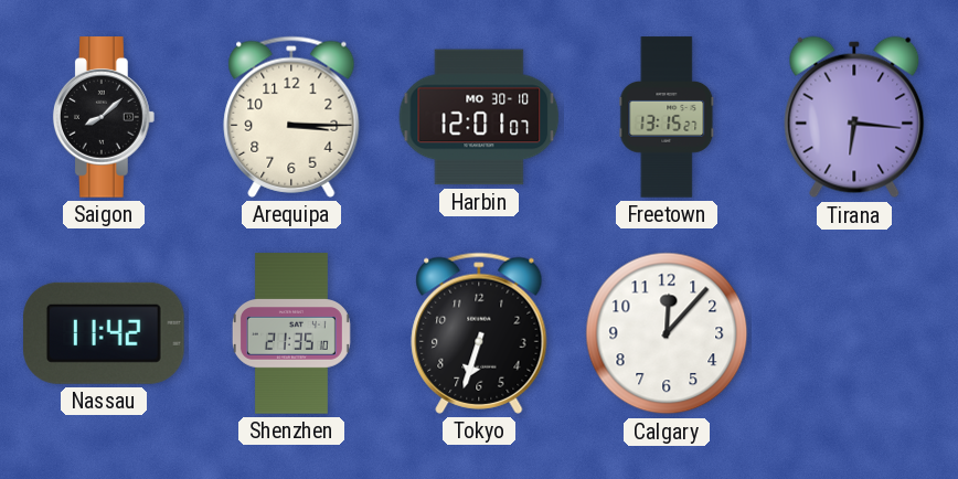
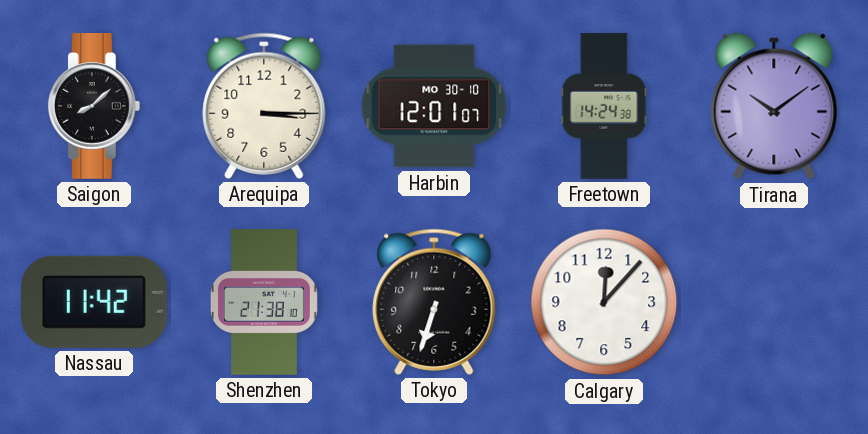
Freetown: 13:15 -> 14:24 (604, 106)
Tirana: 6:16 -> 10:09 (774, 106)
Shenzhen: 21:35 -> 21:38 (264, 302)
